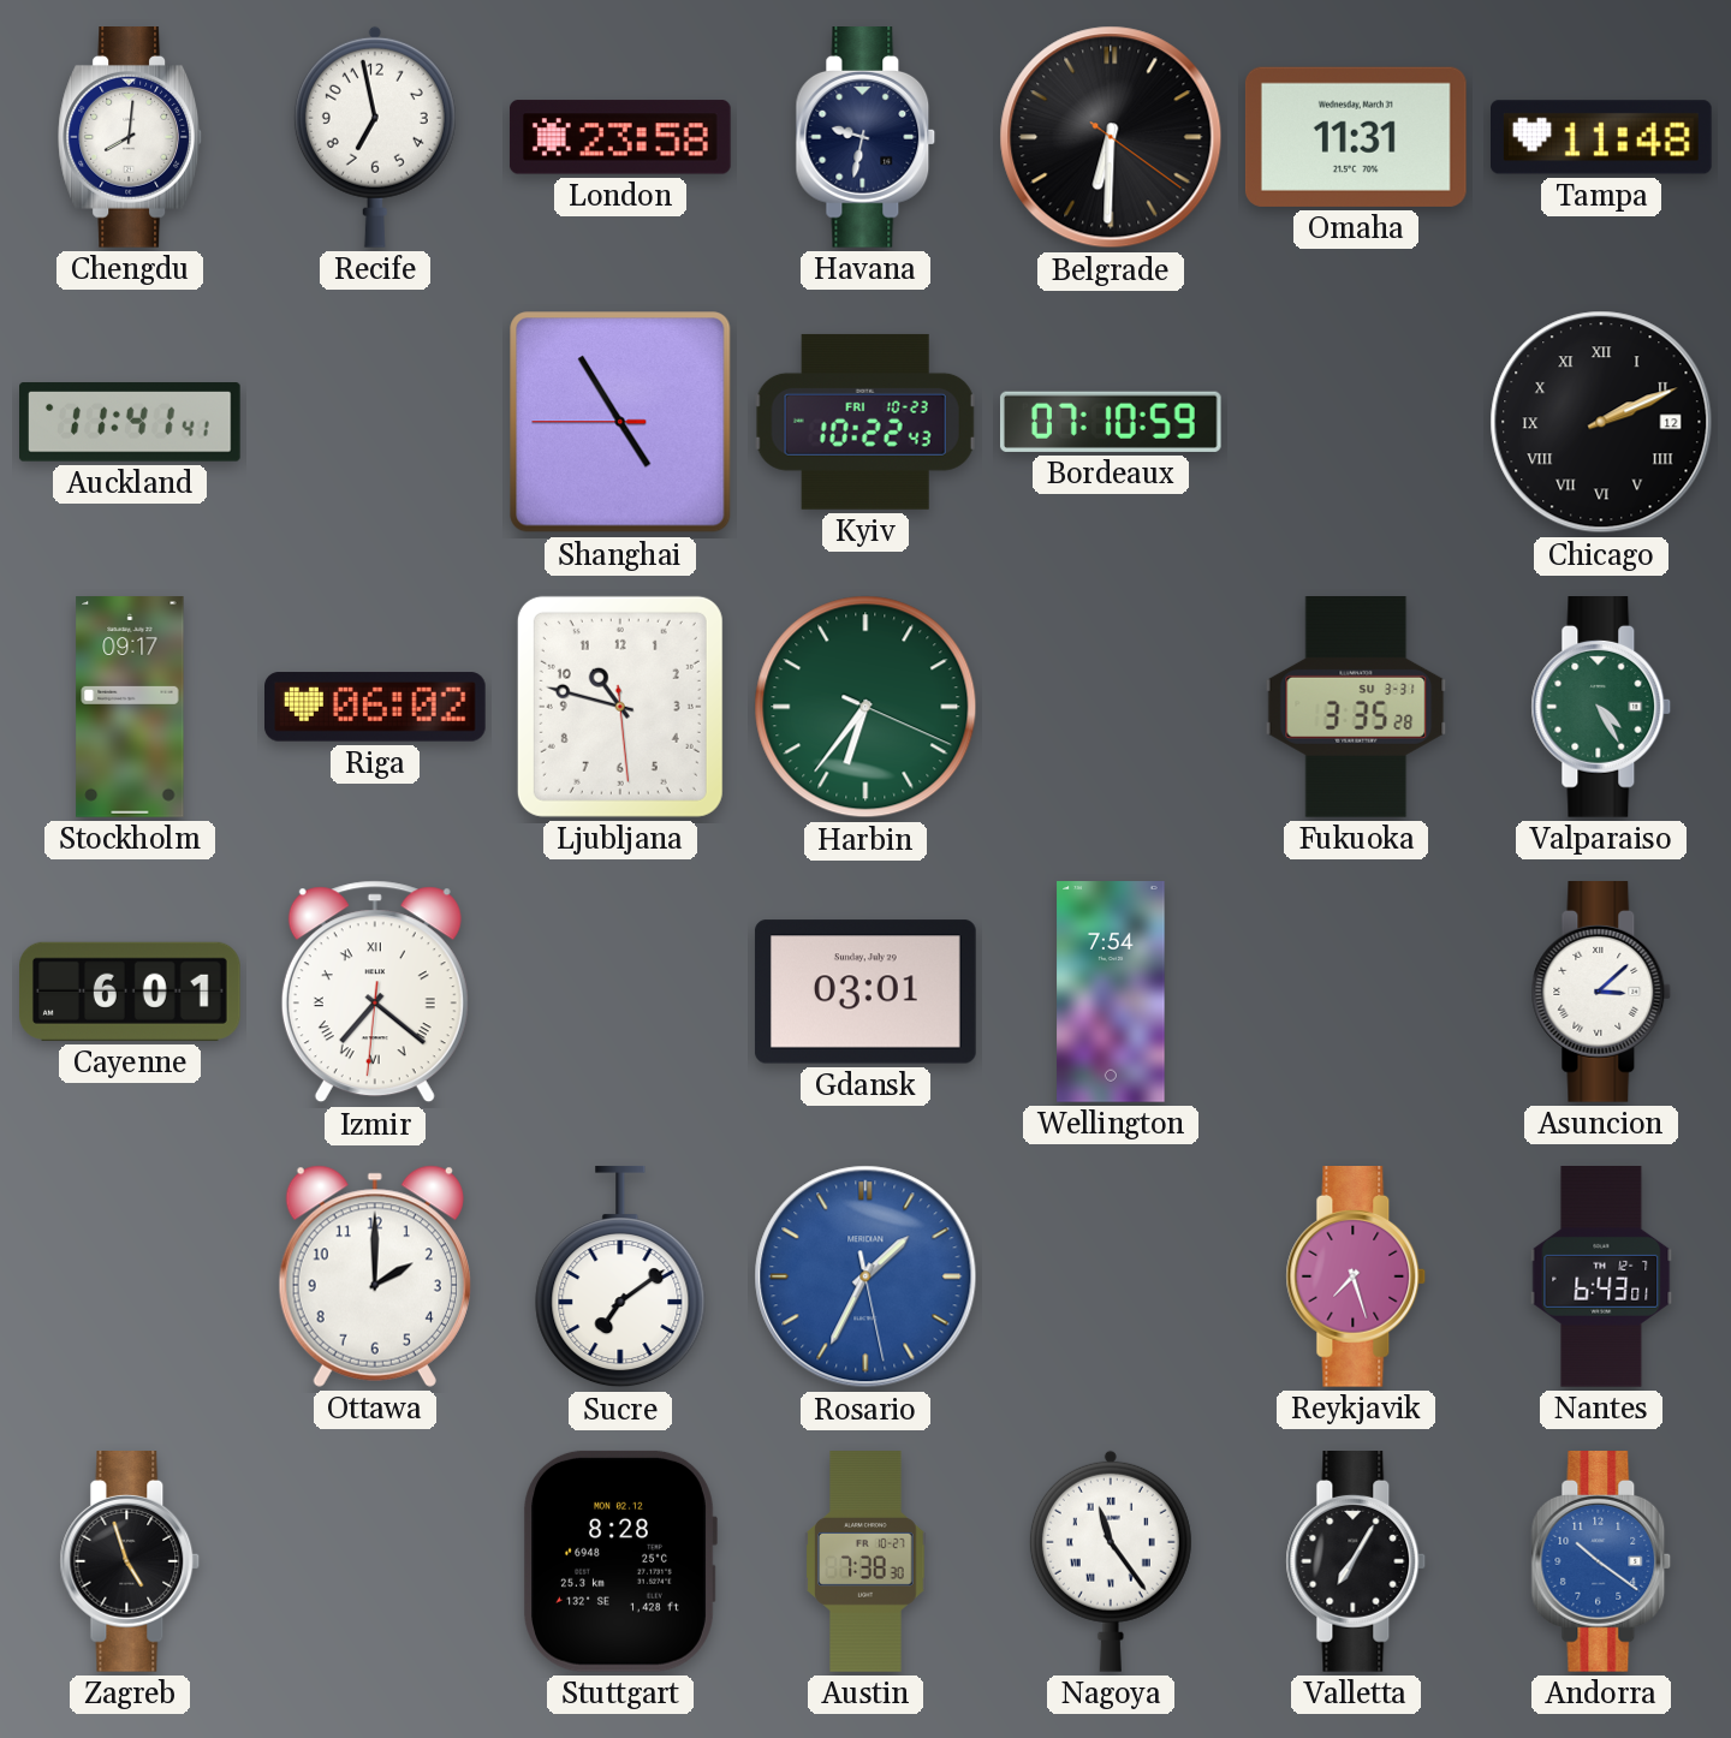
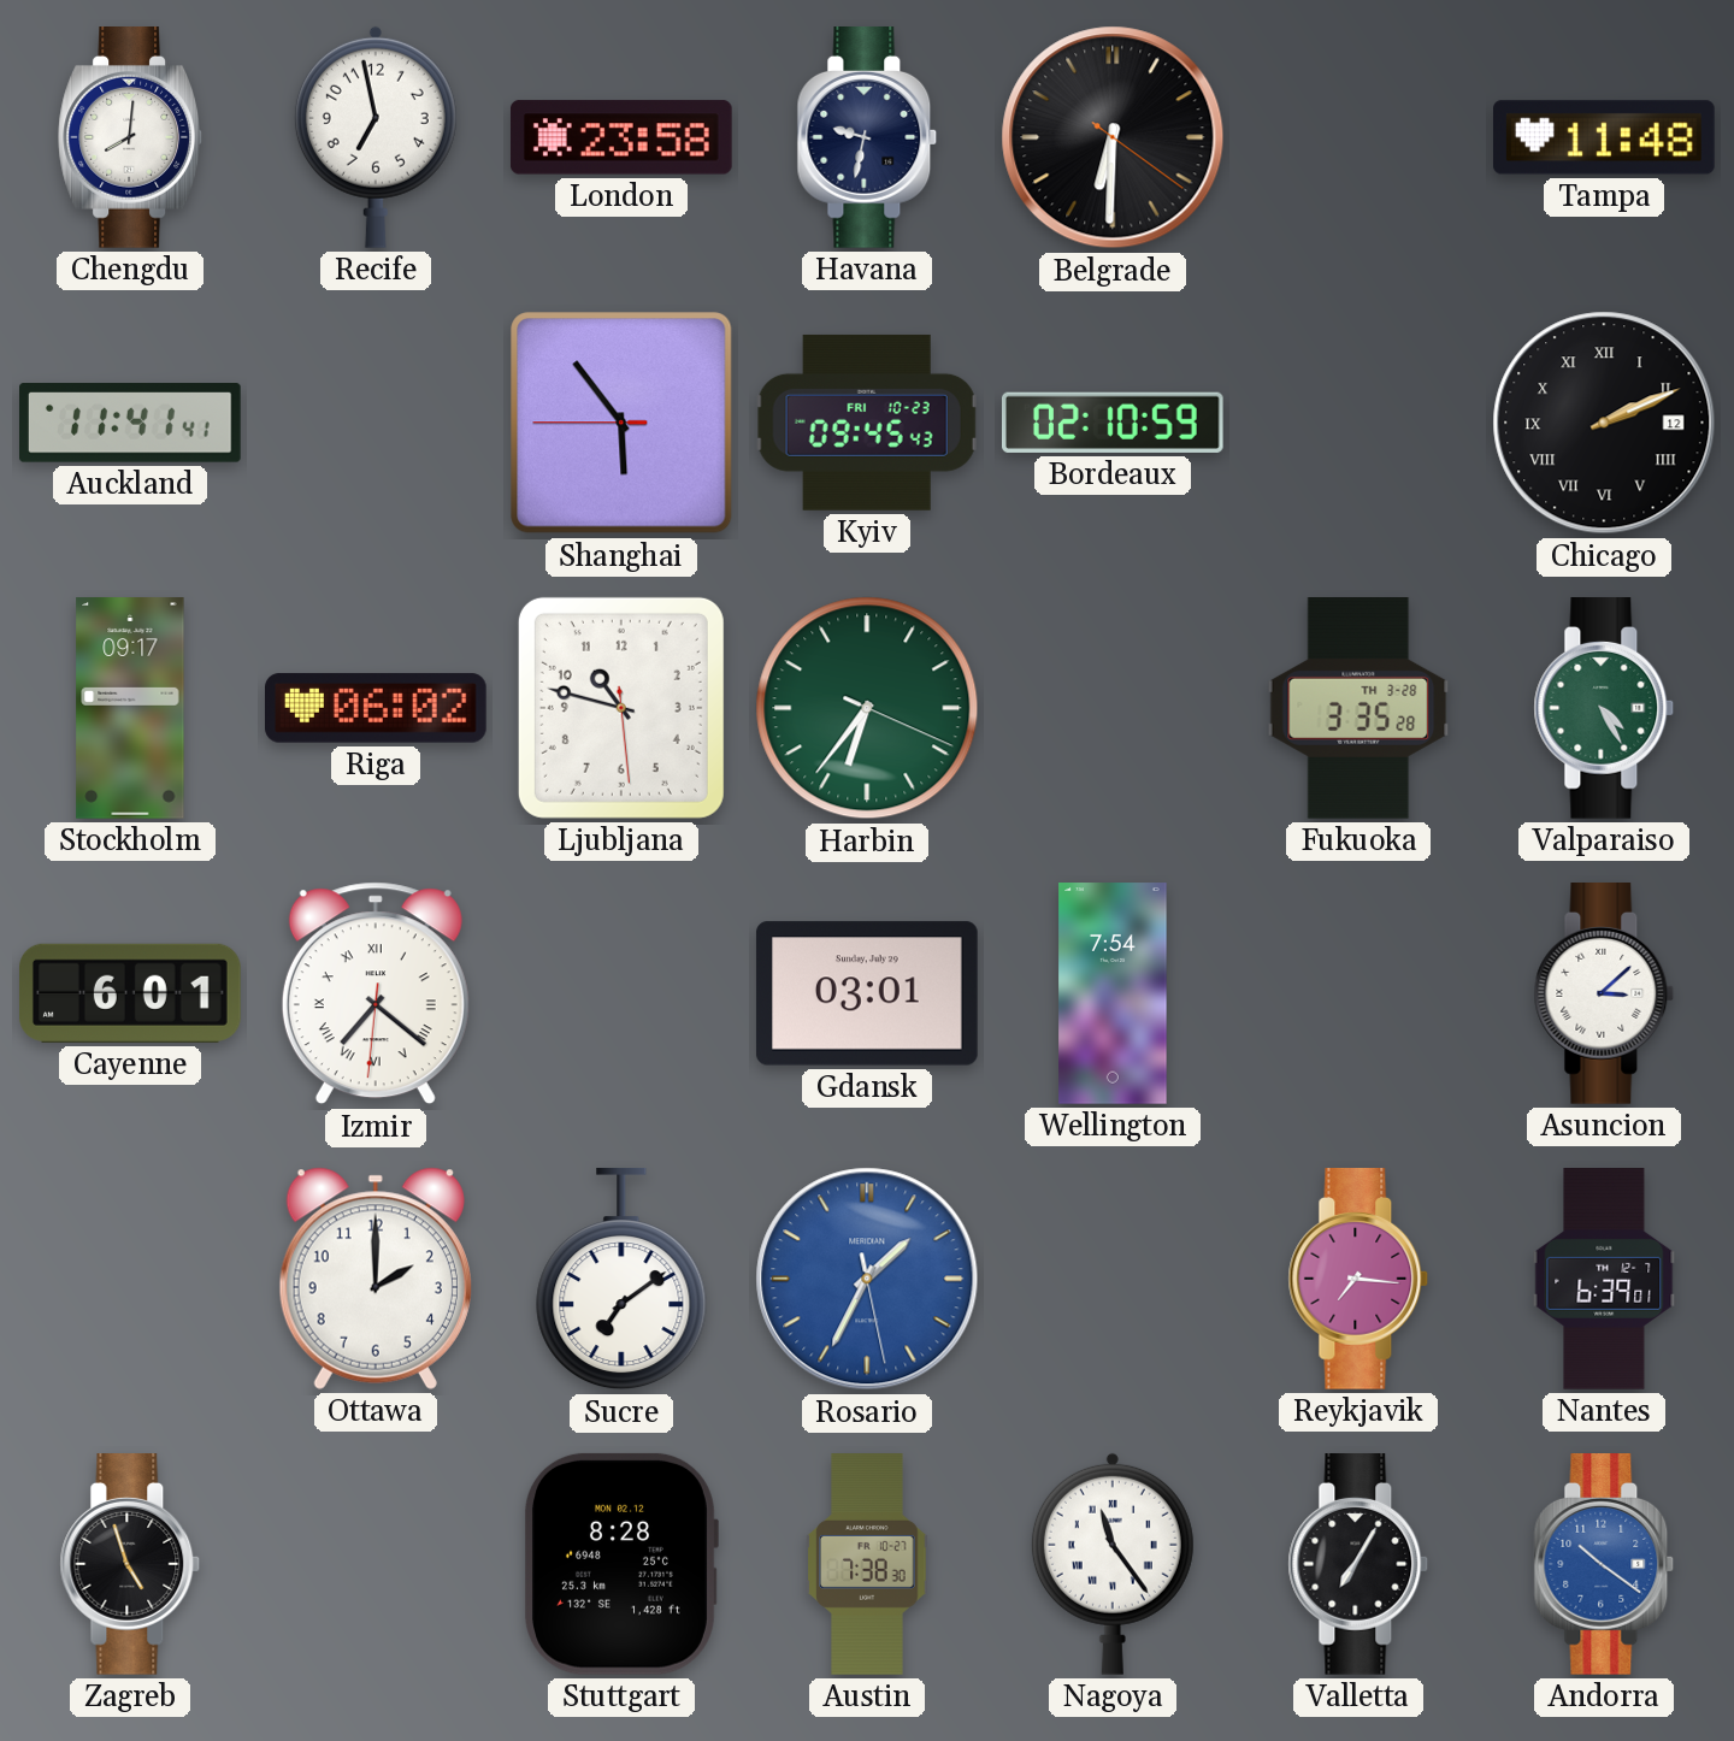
Omaha: 11:31 -> none (1356, 137)
Shanghai: 4:54 -> 5:53 (621, 423)
Kyiv: 10:22 -> 09:45 (867, 423)
Bordeaux: 07:10 -> 02:10 (1113, 423)
Fukuoka date: SU 3-31 -> TH 3-28 (1358, 709)
Reykjavik: 7:27 -> 7:16 (1358, 1280)
Nantes: 6:43 -> 6:39 (1604, 1280)
